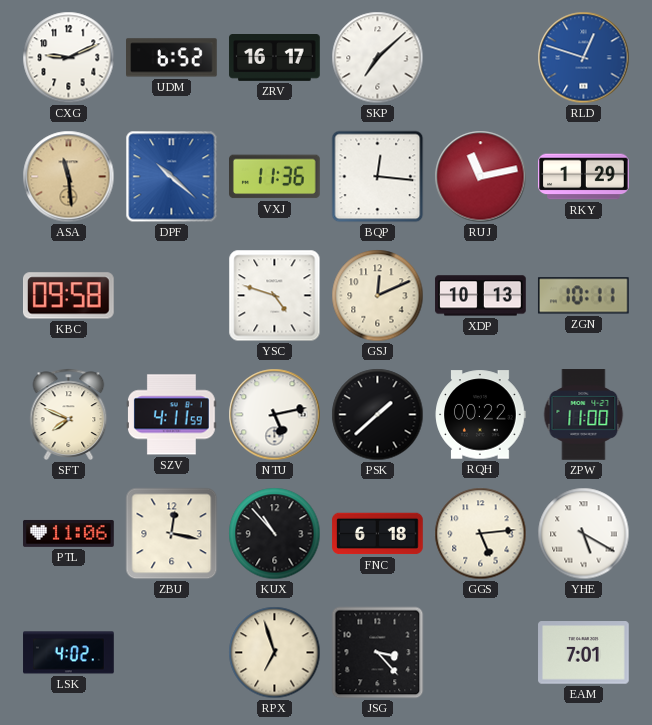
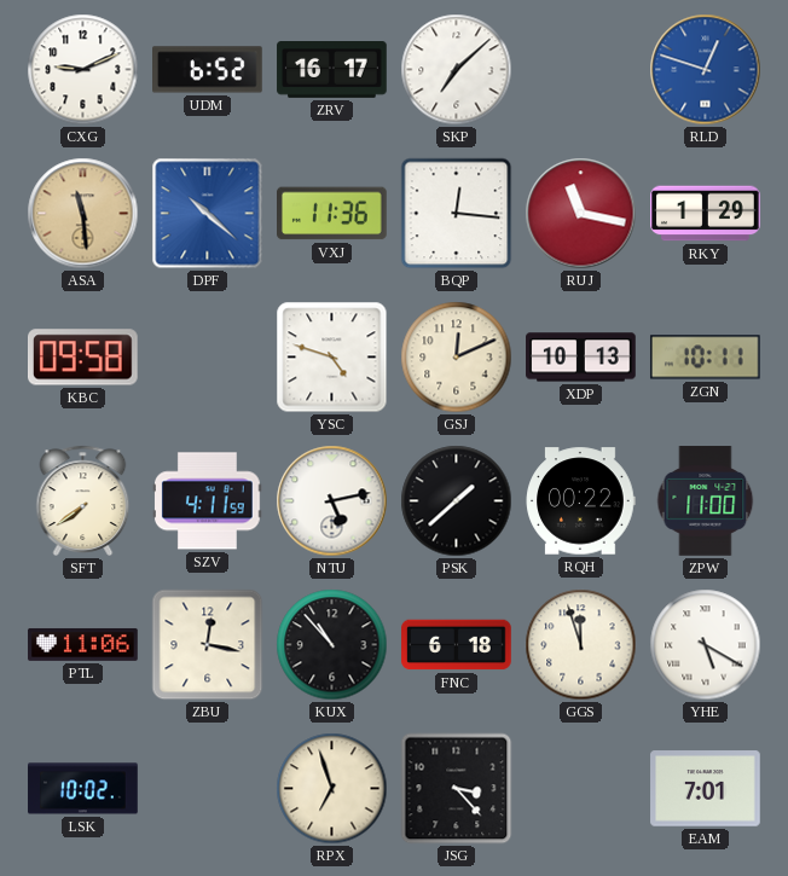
RUJ: 11:13 -> 11:17 (581, 214)
SFT: 7:49 -> 7:39 (83, 500)
GGS: 5:14 -> 11:57 (581, 645)
LSK: 4:02 -> 10:02 (83, 789)
